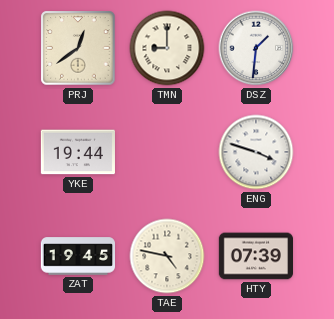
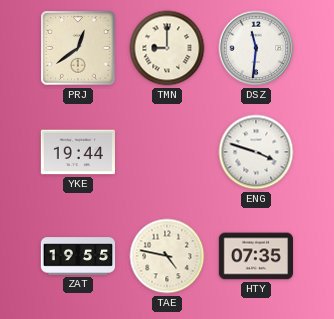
DSZ: 1:31 -> 11:31 (256, 48)
ZAT: 19:45 -> 19:55 (77, 256)
HTY: 07:39 -> 07:35 (255, 256)
